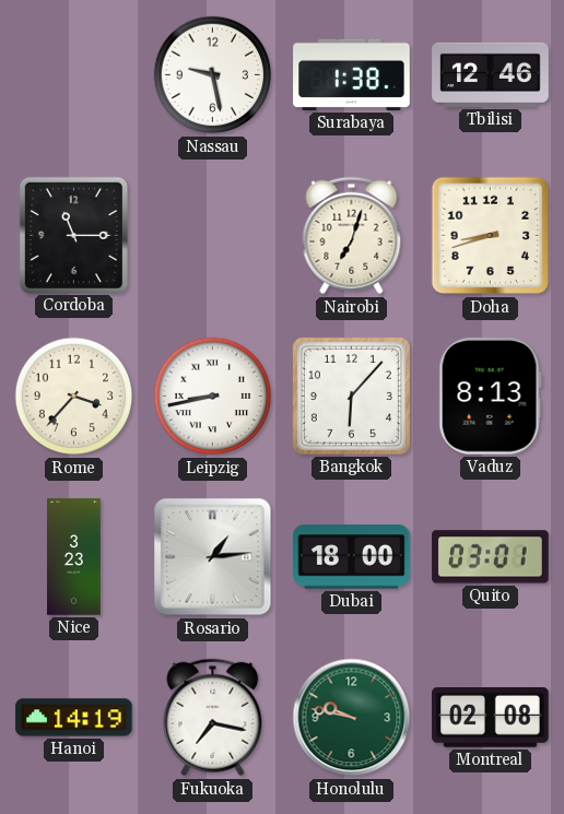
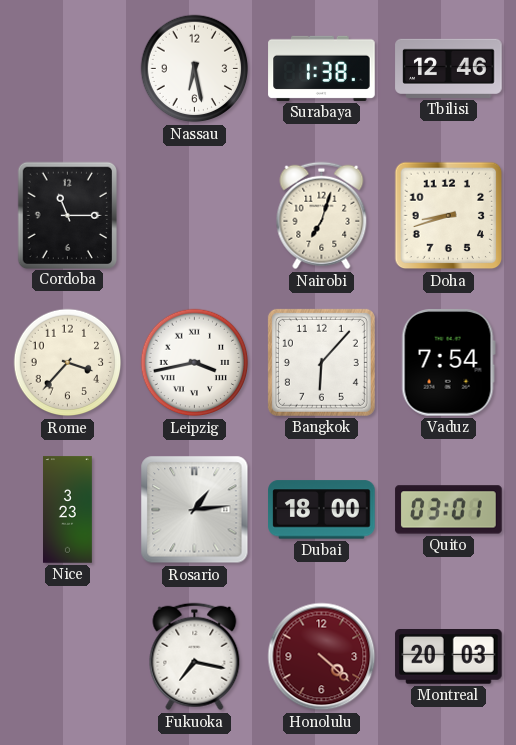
Nassau: 9:28 -> 6:28 (195, 69)
Leipzig: 8:43 -> 3:43 (195, 363)
Vaduz: 8:13 -> 7:54 (448, 363)
Hanoi: 14:19 -> none (74, 718)
Honolulu: 9:47 -> 4:22 (322, 657)
Honolulu dial: green -> burgundy (322, 657)
Montreal: 02:08 -> 20:03 (449, 657)
